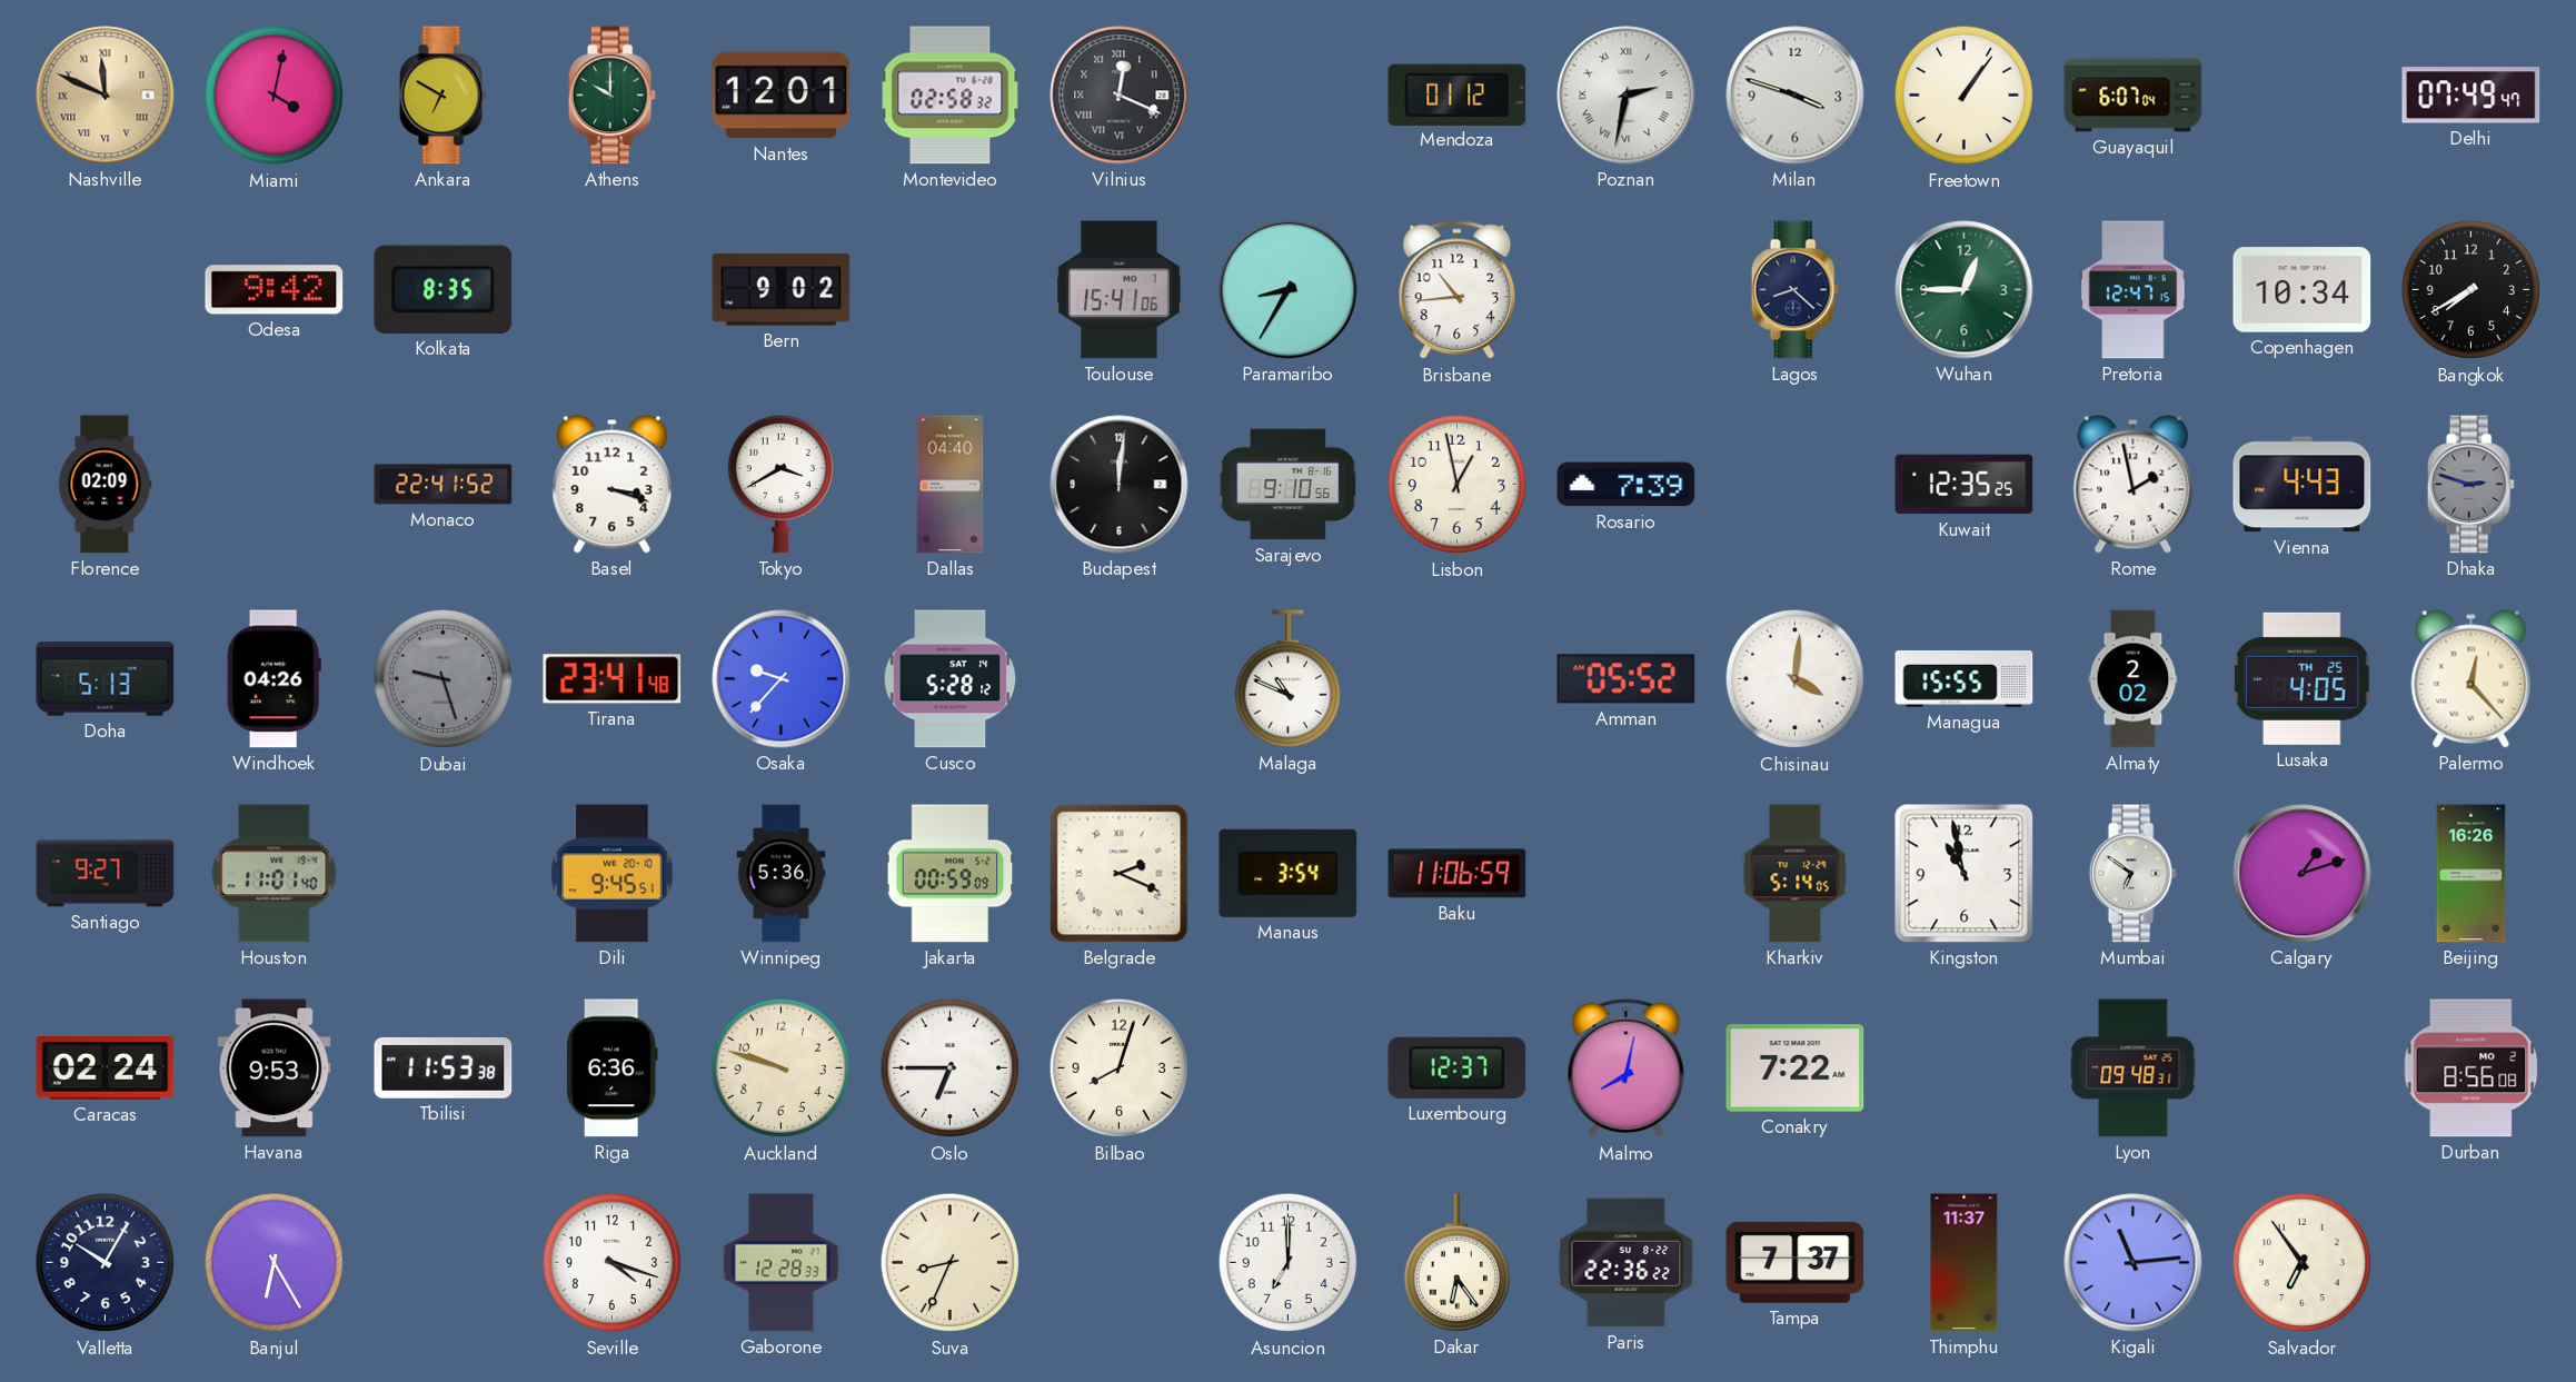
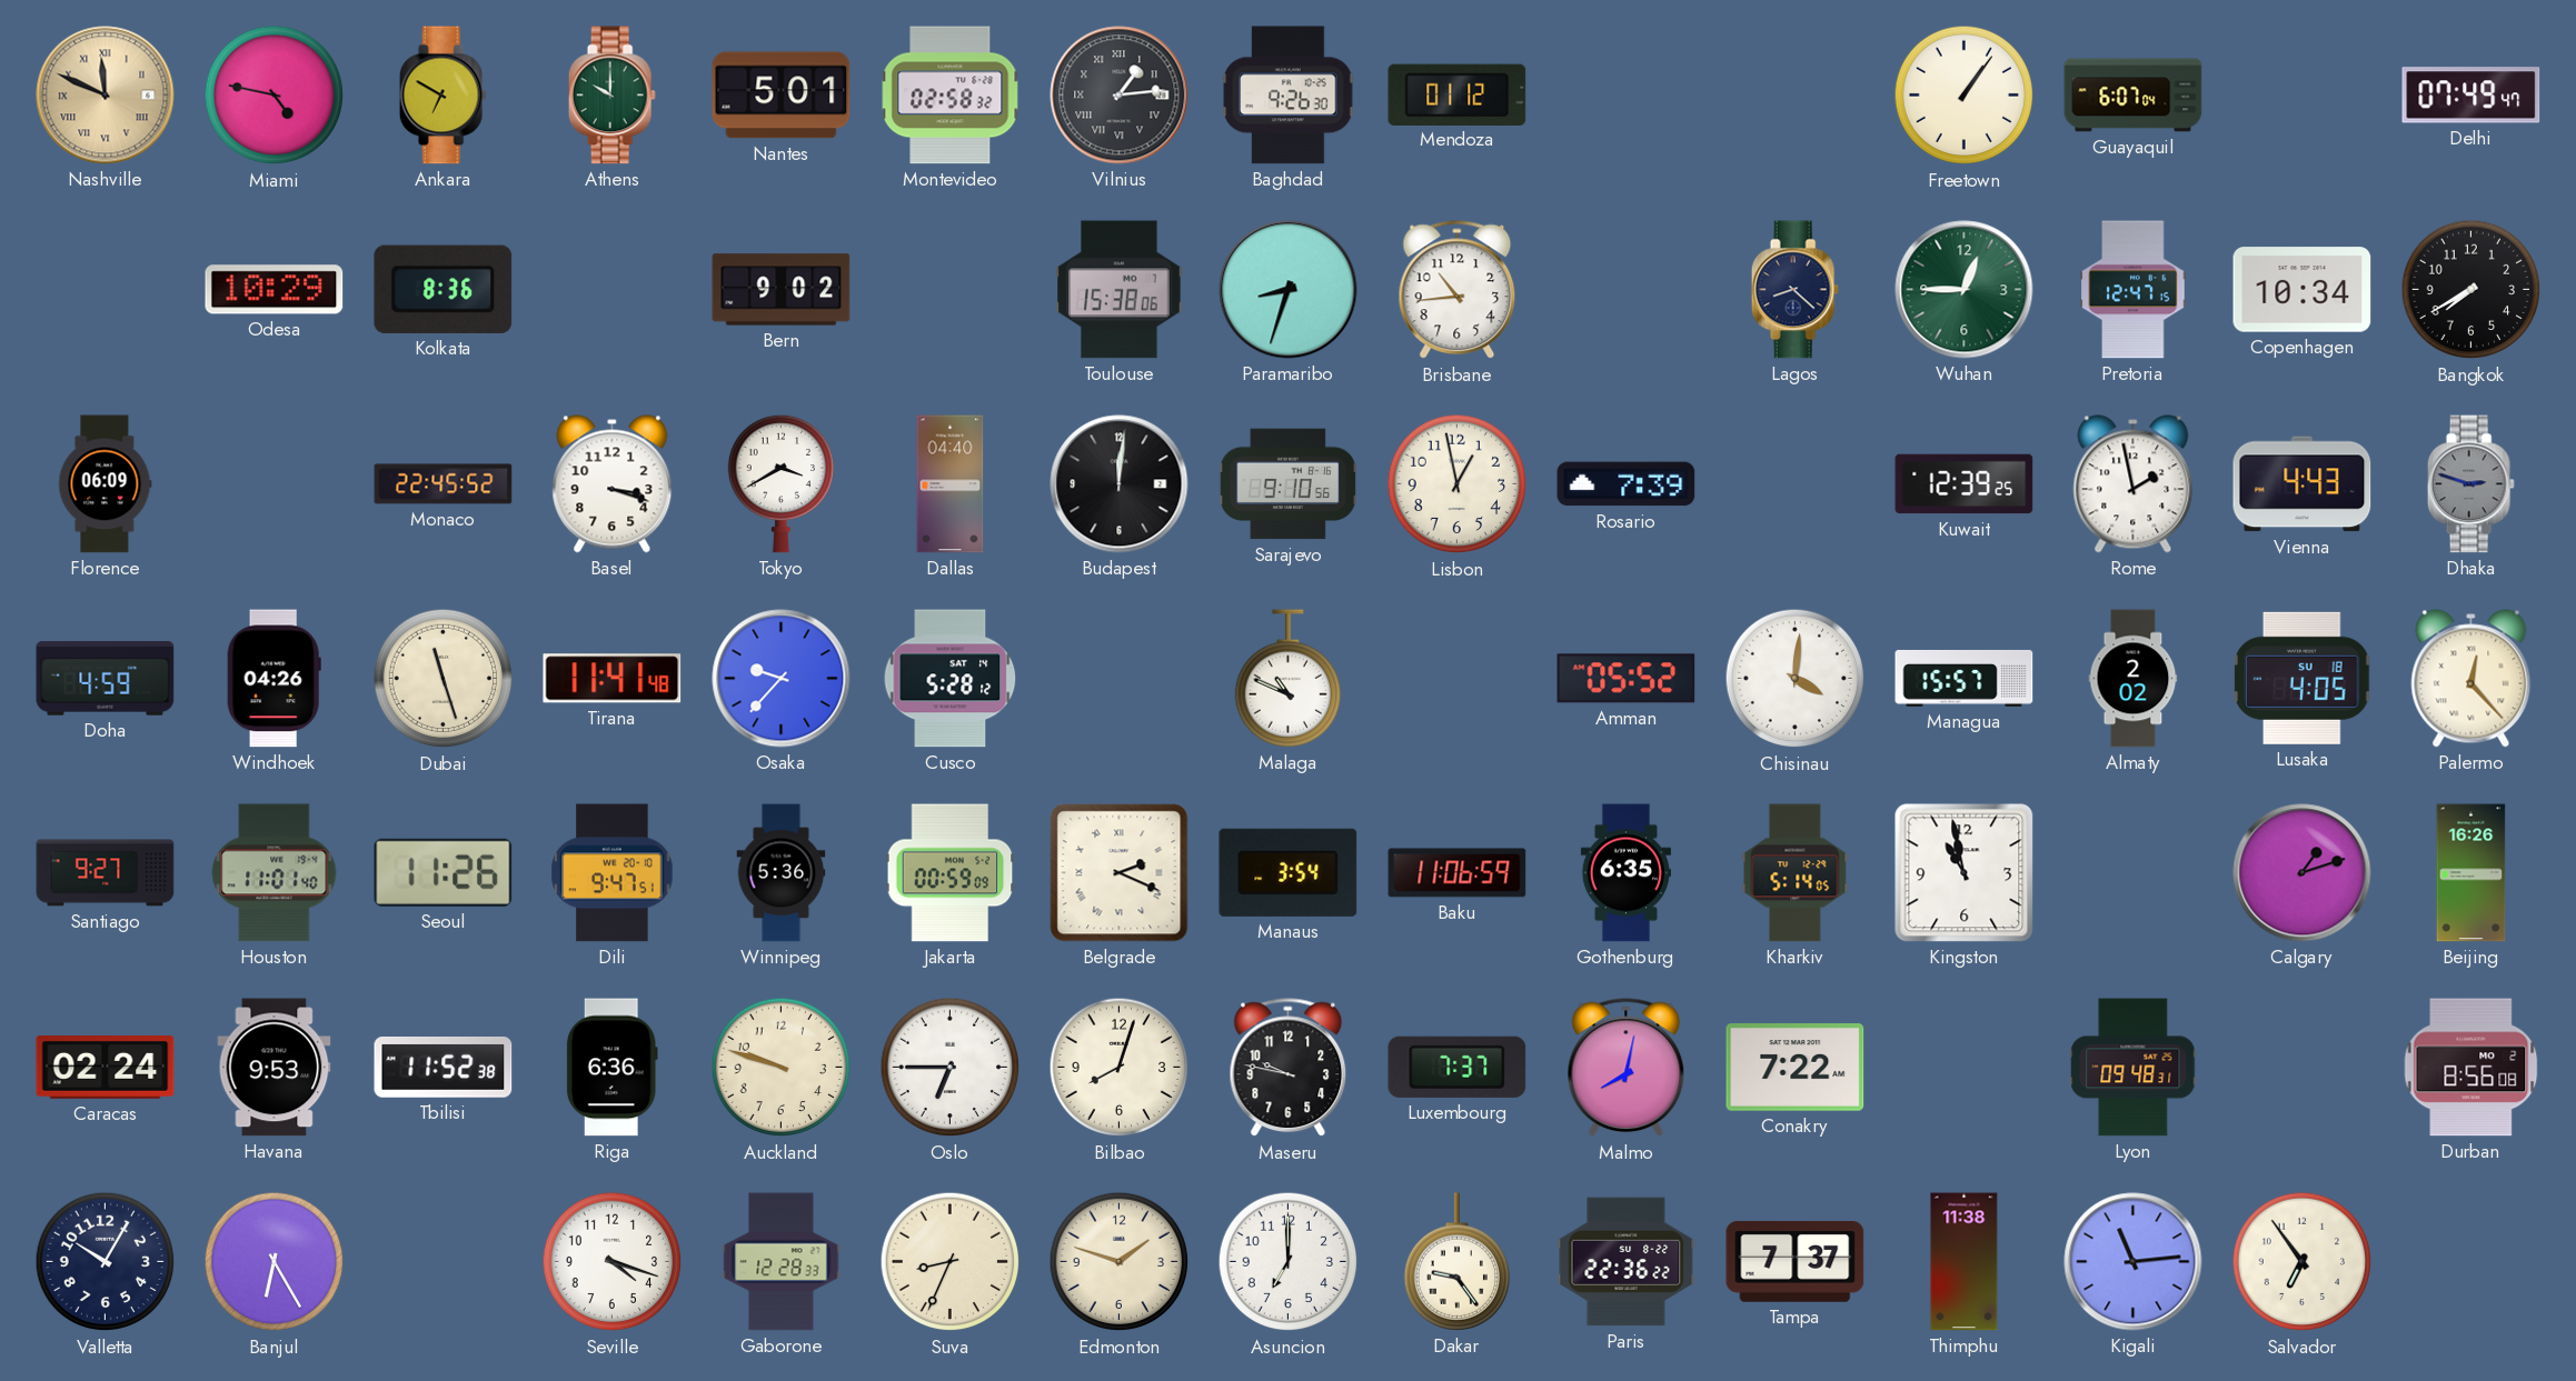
Miami: 4:02 -> 4:47 (275, 96)
Nantes: 12:01 -> 5:01 (782, 96)
Vilnius: 12:19 -> 1:14 (1120, 96)
Baghdad: none -> 9:26 (1289, 96)
Poznan: 2:32 -> none (1627, 96)
Milan: 3:48 -> none (1796, 96)
Odesa: 9:42 -> 10:29 (275, 290)
Kolkata: 8:35 -> 8:36 (444, 289)
Toulouse: 15:41 -> 15:38 (1120, 290)
Paramaribo: 8:35 -> 8:33 (1289, 290)
Florence: 02:09 -> 06:09 (106, 484)
Monaco: 22:41 -> 22:45 (444, 484)
Kuwait: 12:35 -> 12:39 (1965, 484)
Doha: 5:13 -> 4:59 (106, 679)
Dubai: 9:27 -> 11:27 (444, 679)
Dubai dial: grey -> cream (444, 679)
Tirana: 23:41 -> 11:41 (613, 679)
Managua: 15:55 -> 15:57 (1965, 679)
Lusaka date: TH 25 -> SU 18 (2303, 678)
Seoul: none -> 11:26 (444, 872)
Dili: 9:45 -> 9:47 (613, 873)
Gothenburg: none -> 6:35 (1625, 873)
Mumbai: 6:51 -> none (2132, 874)
Tbilisi: 11:53 -> 11:52 (444, 1068)
Maseru: none -> 9:47 (1289, 1068)
Luxembourg: 12:37 -> 7:37 (1458, 1067)
Edmonton: none -> 1:48 (1120, 1262)
Dakar: 6:24 -> 9:24 (1456, 1262)
Thimphu: 11:37 -> 11:38 (1965, 1262)
